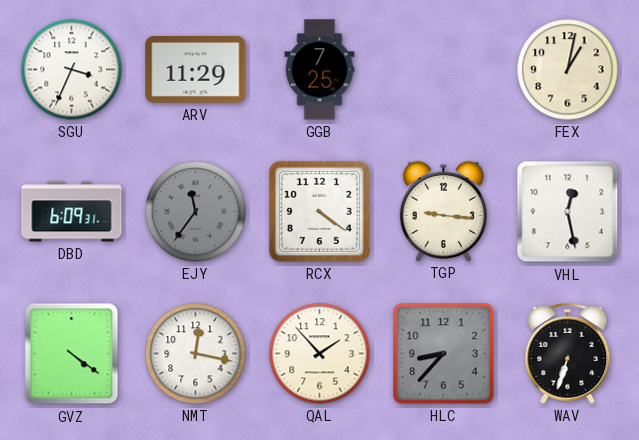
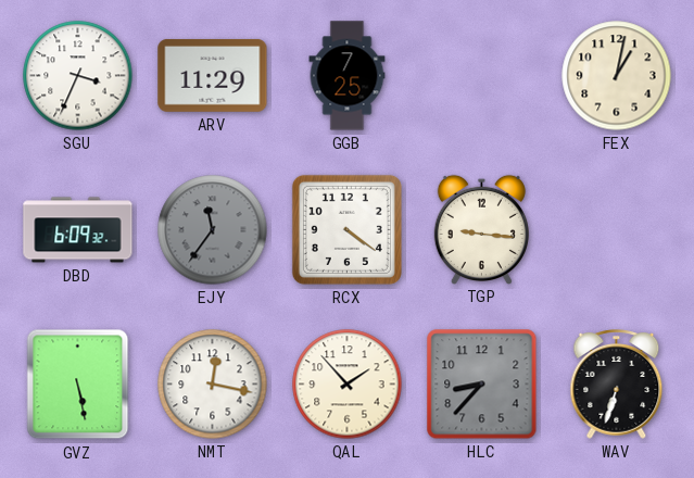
DBD: 6:09:31 -> 6:09:32 (78, 230)
VHL: 12:28 -> none (568, 212)
GVZ: 4:21 -> 5:28 (78, 385)
